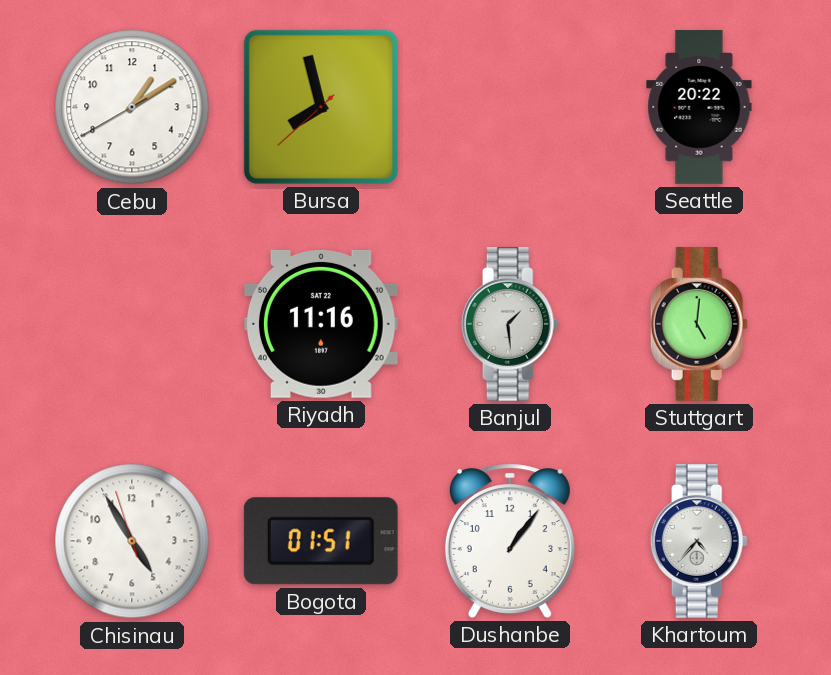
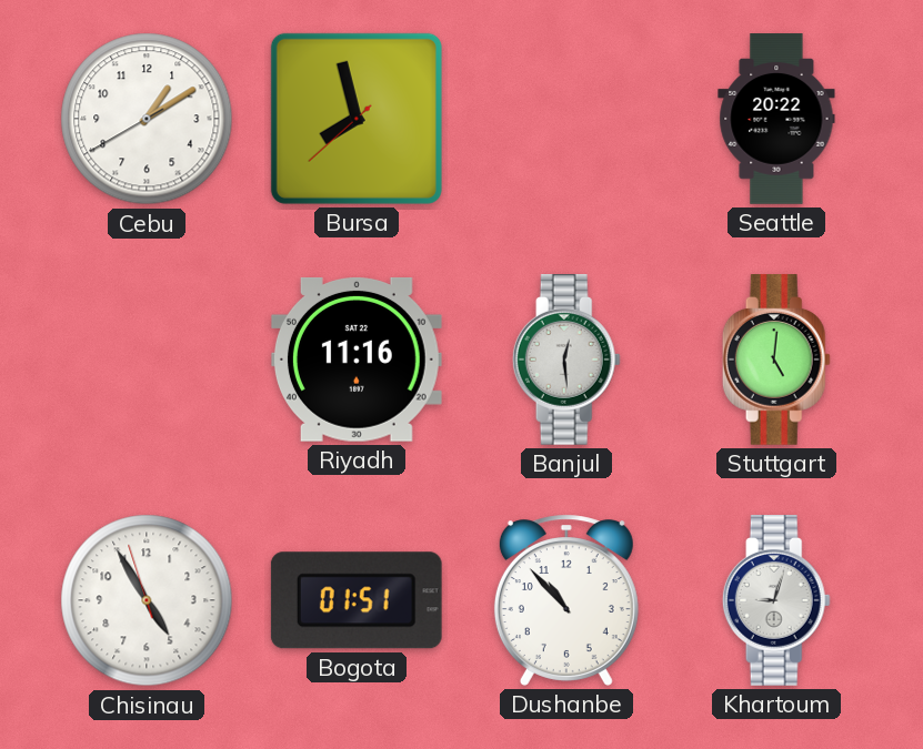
Banjul: 1:29 -> 12:29 (566, 361)
Dushanbe: 1:06 -> 10:53 (566, 600)
Khartoum: 4:37 -> 9:03 (776, 601)
